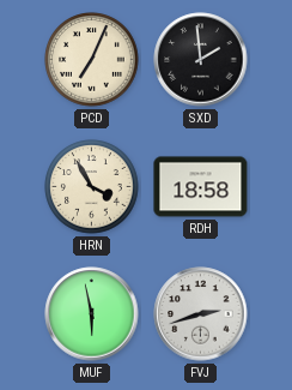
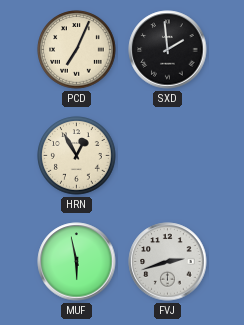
HRN: 3:55 -> 12:55 (77, 156)
RDH: 18:58 -> none (201, 187)
